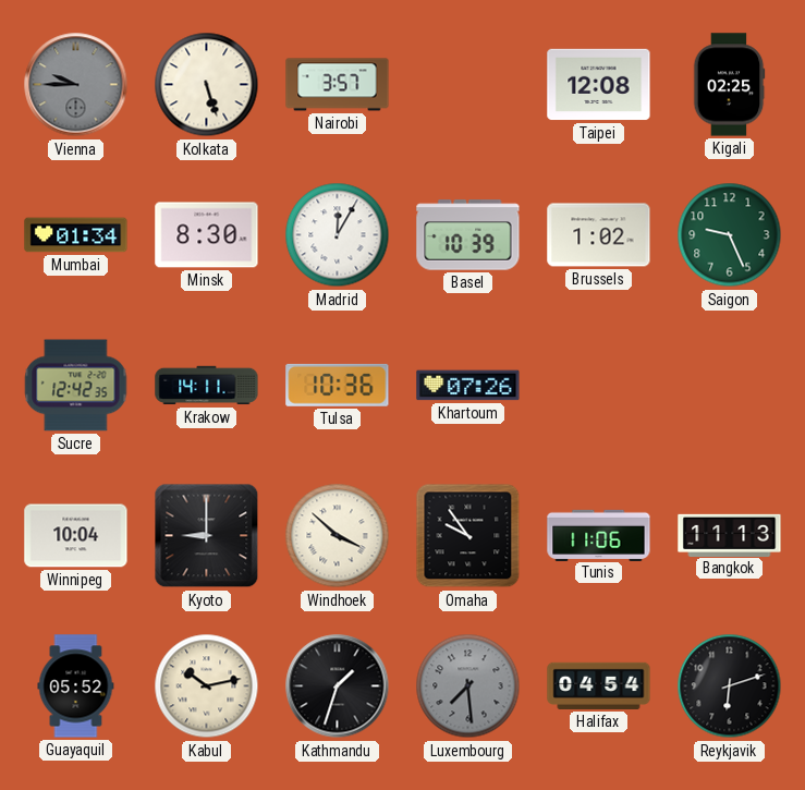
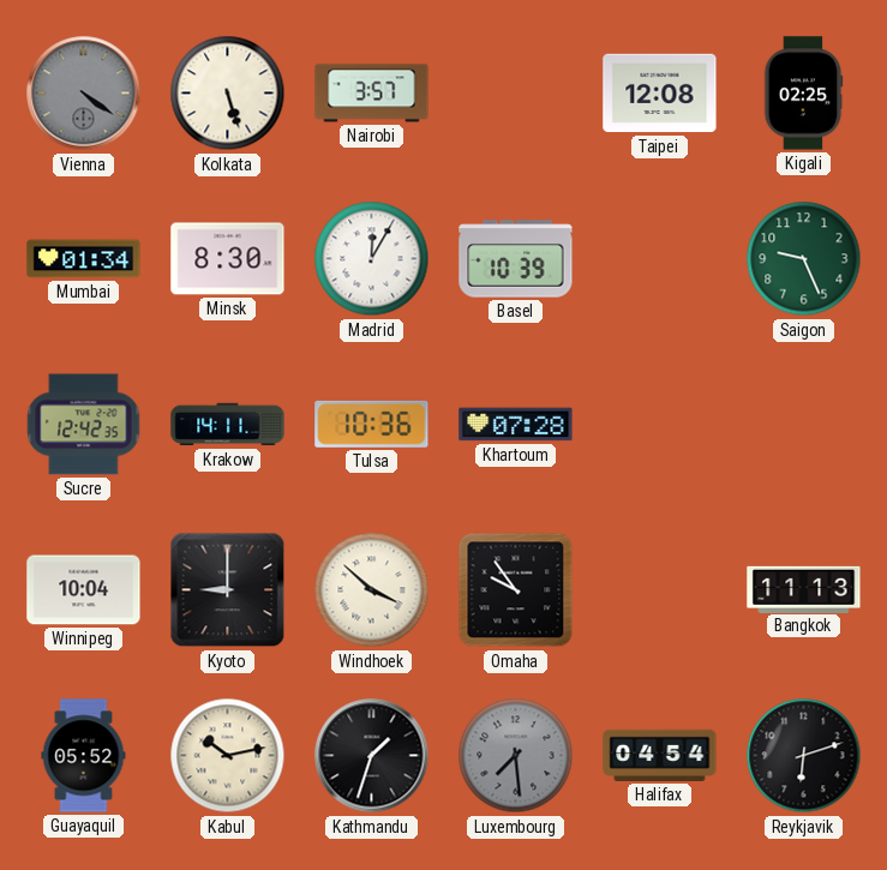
Vienna: 9:45 -> 4:21 (84, 94)
Brussels: 1:02 -> none (599, 235)
Khartoum: 07:26 -> 07:28 (516, 425)
Tunis: 11:06 -> none (599, 535)
